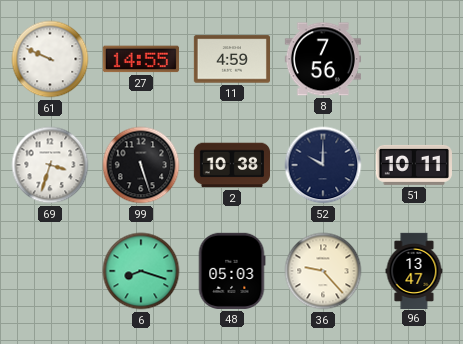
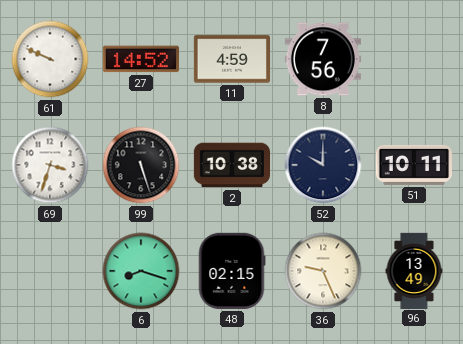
27: 14:55 -> 14:52 (141, 59)
48: 05:03 -> 02:15 (232, 271)
36: 9:23 -> 9:26 (323, 271)
96: 13:47 -> 13:49 (414, 270)
